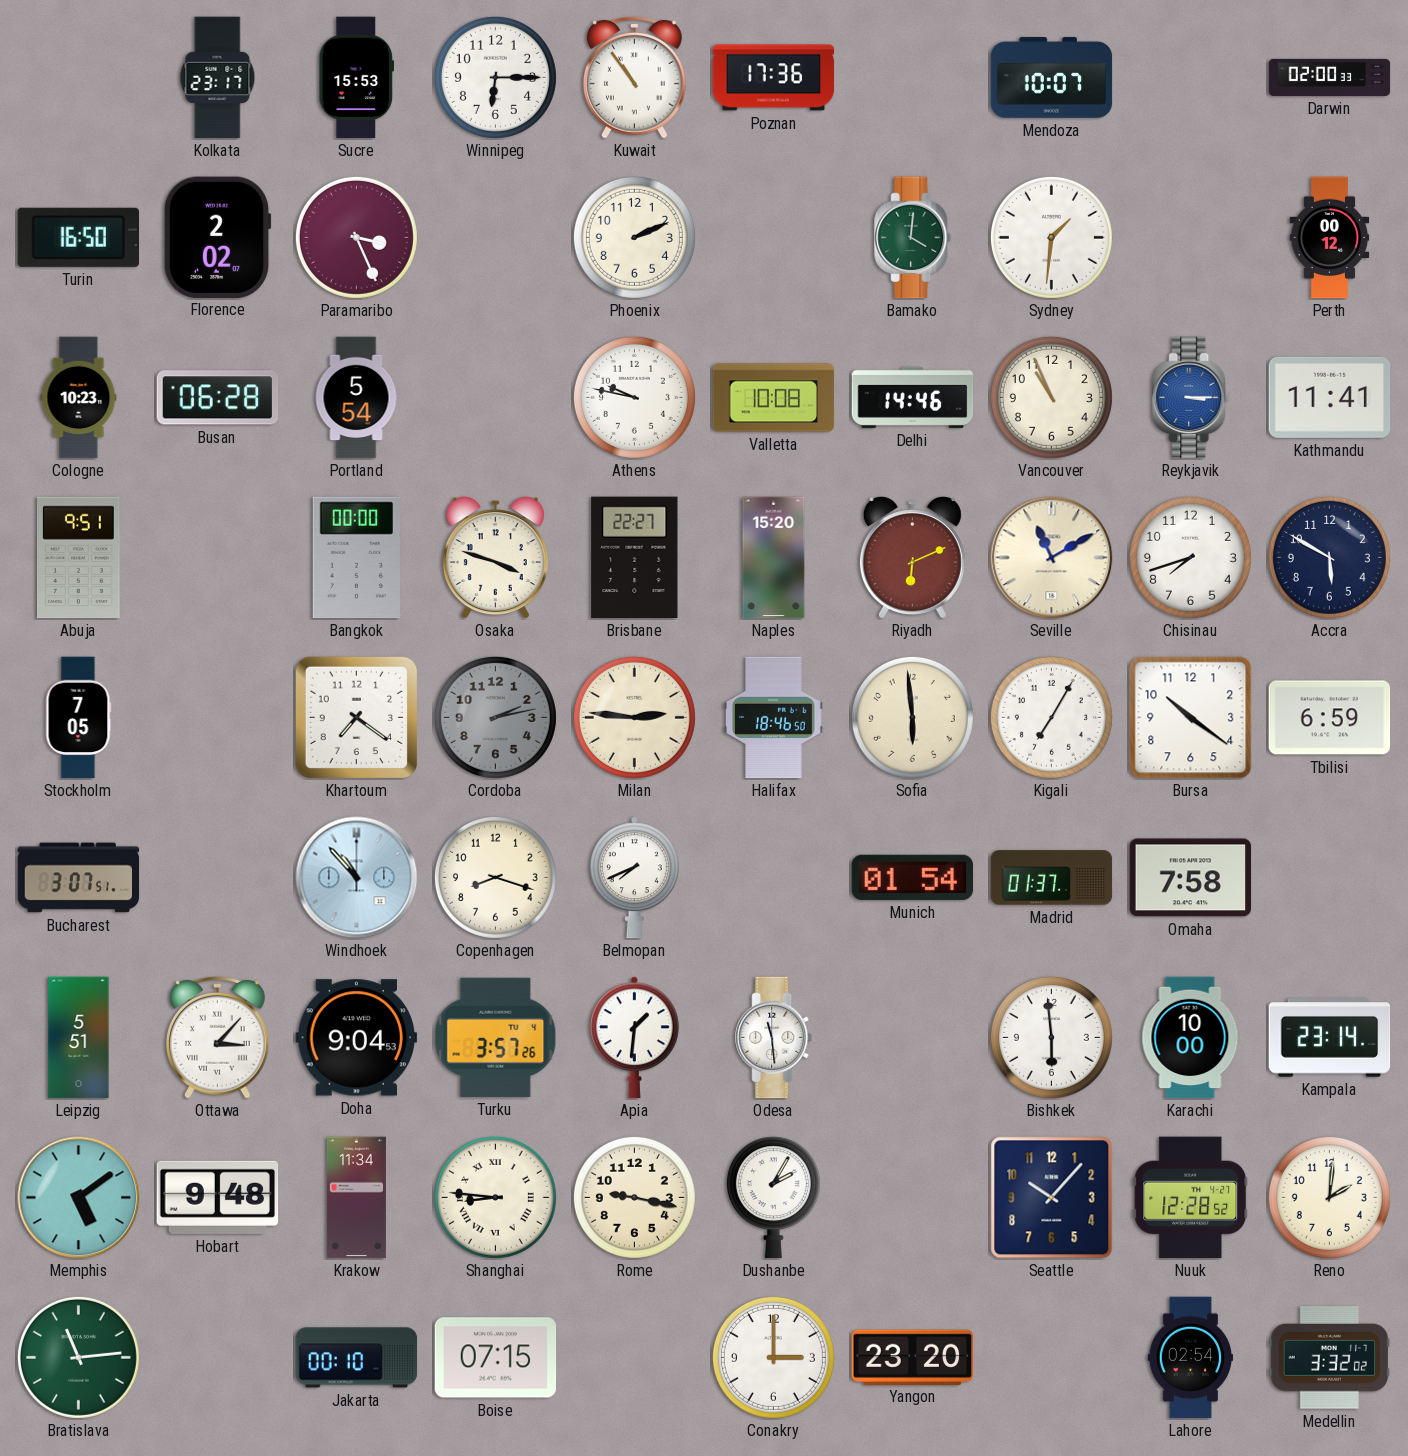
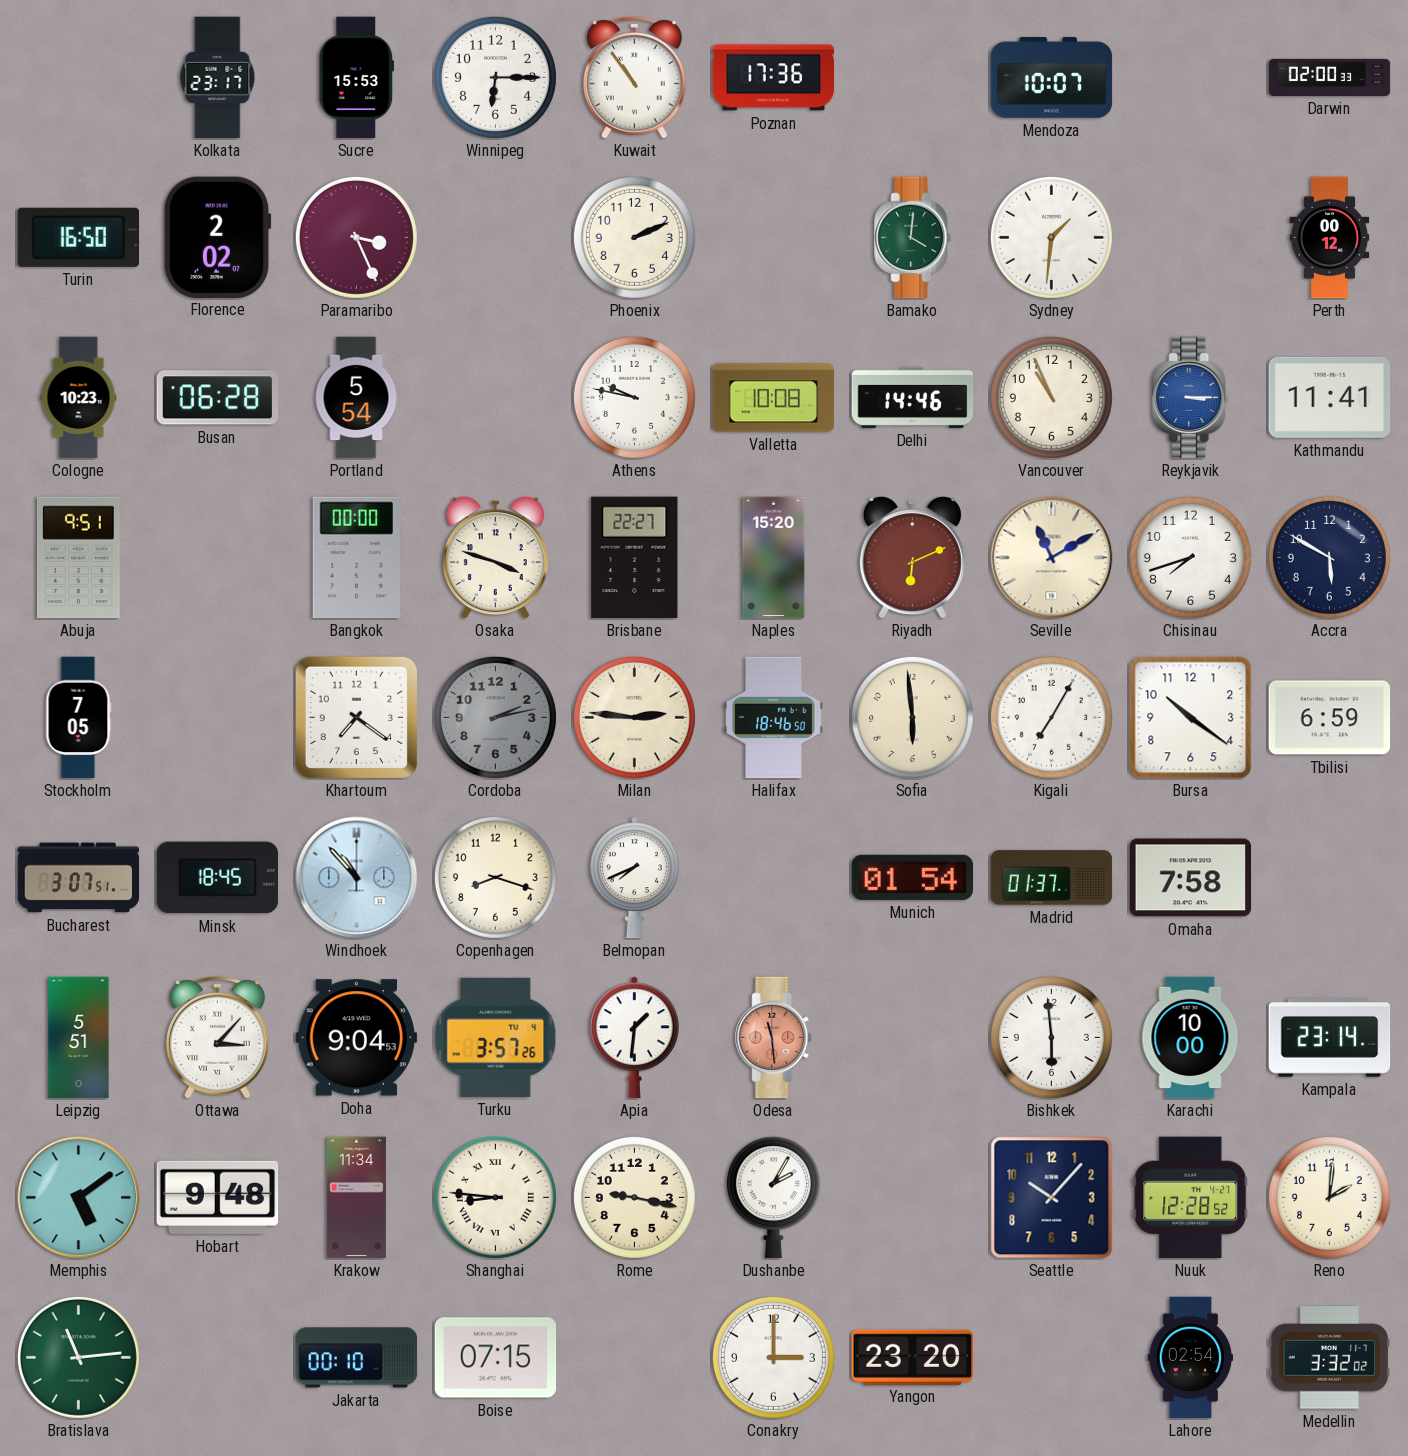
Minsk: none -> 18:45 (218, 878)
Odesa dial: white -> salmon (774, 1038)
